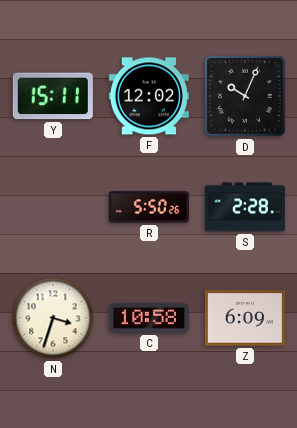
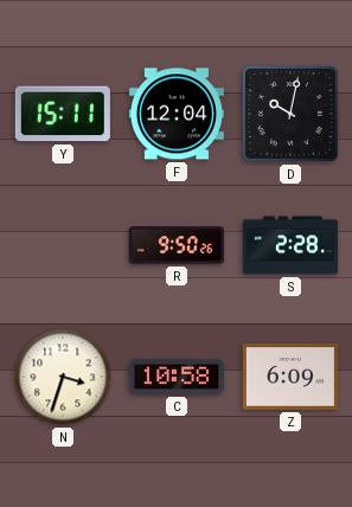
F: 12:02 -> 12:04 (177, 114)
D: 10:04 -> 10:02 (290, 114)
R: 5:50 -> 9:50 (177, 245)
